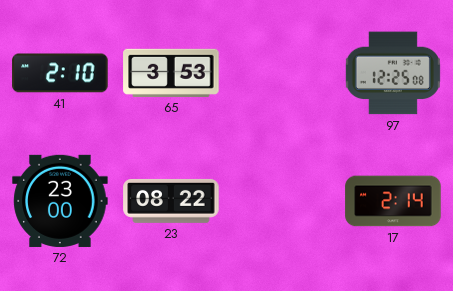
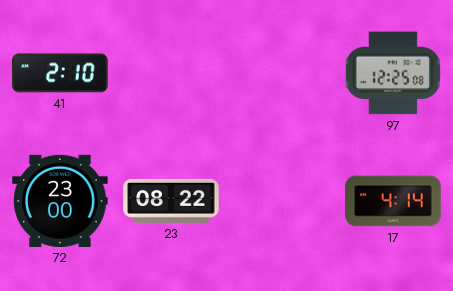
65: 3:53 -> none (171, 73)
17: 2:14 -> 4:14 (393, 201)
